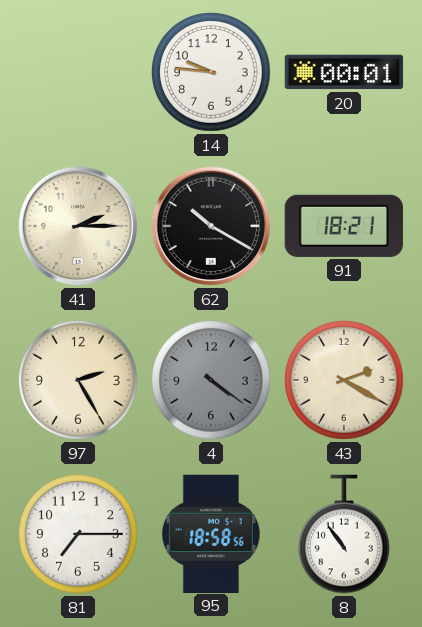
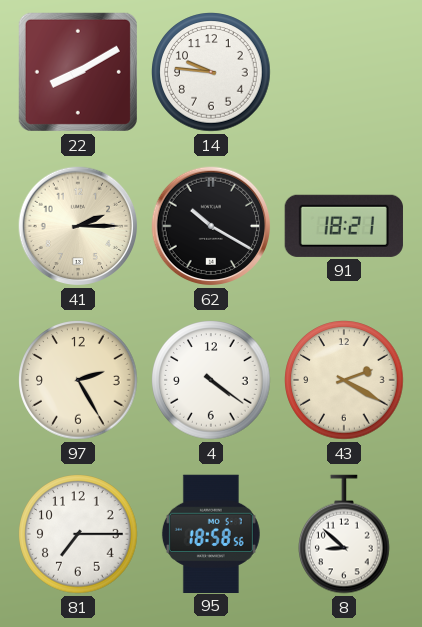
22: none -> 8:10 (78, 72)
20: 00:01 -> none (344, 72)
4 dial: grey -> white (211, 380)
8: 10:54 -> 8:52 (345, 534)
